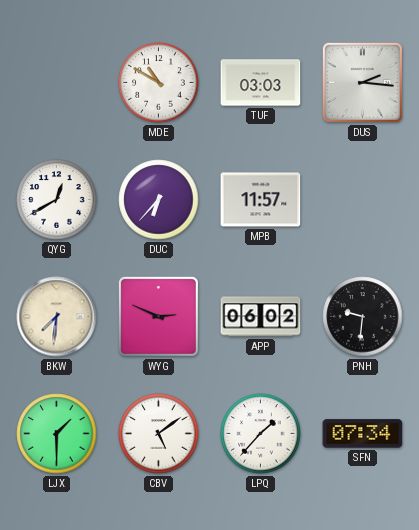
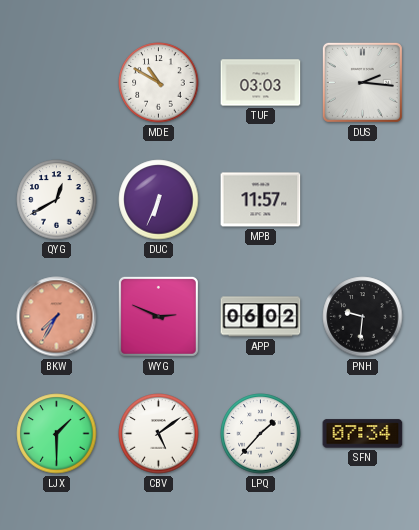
DUC: 6:37 -> 6:34 (159, 200)
BKW: 7:31 -> 7:35 (57, 317)
BKW dial: cream -> salmon (57, 317)
